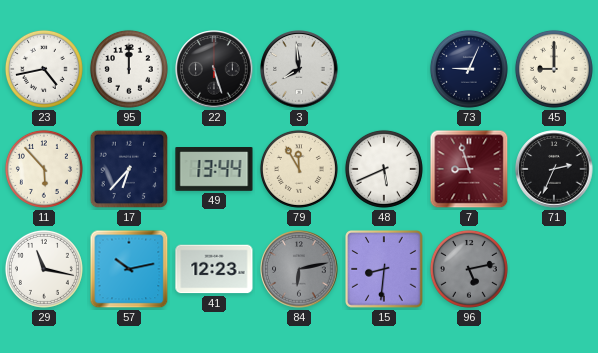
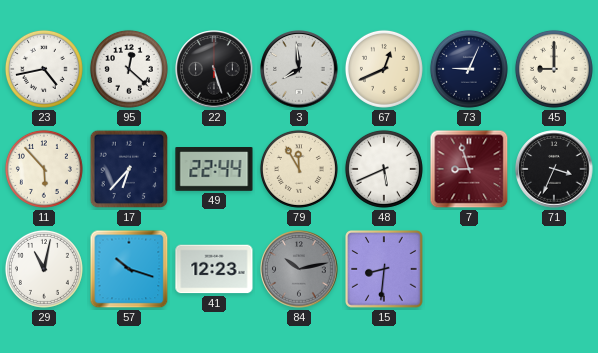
95: 12:00 -> 12:22 (129, 69)
67: none -> 12:41 (384, 69)
49: 13:44 -> 22:44 (214, 169)
71: 2:34 -> 3:34 (554, 169)
29: 11:17 -> 11:02 (44, 269)
57: 10:13 -> 10:18 (129, 269)
84: 6:13 -> 10:13 (299, 269)
96: 5:13 -> none (469, 269)
